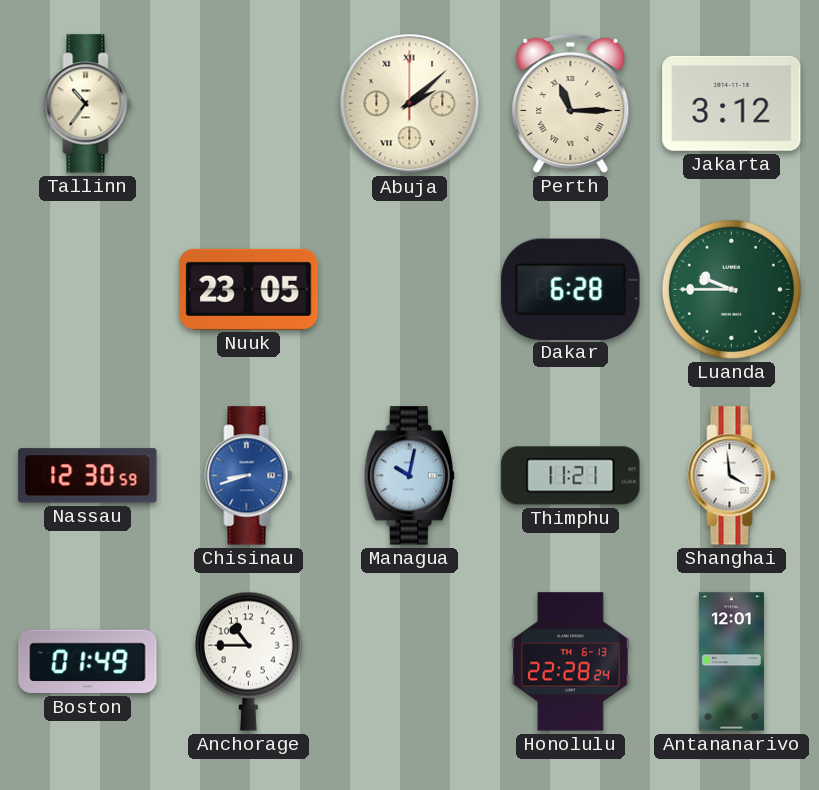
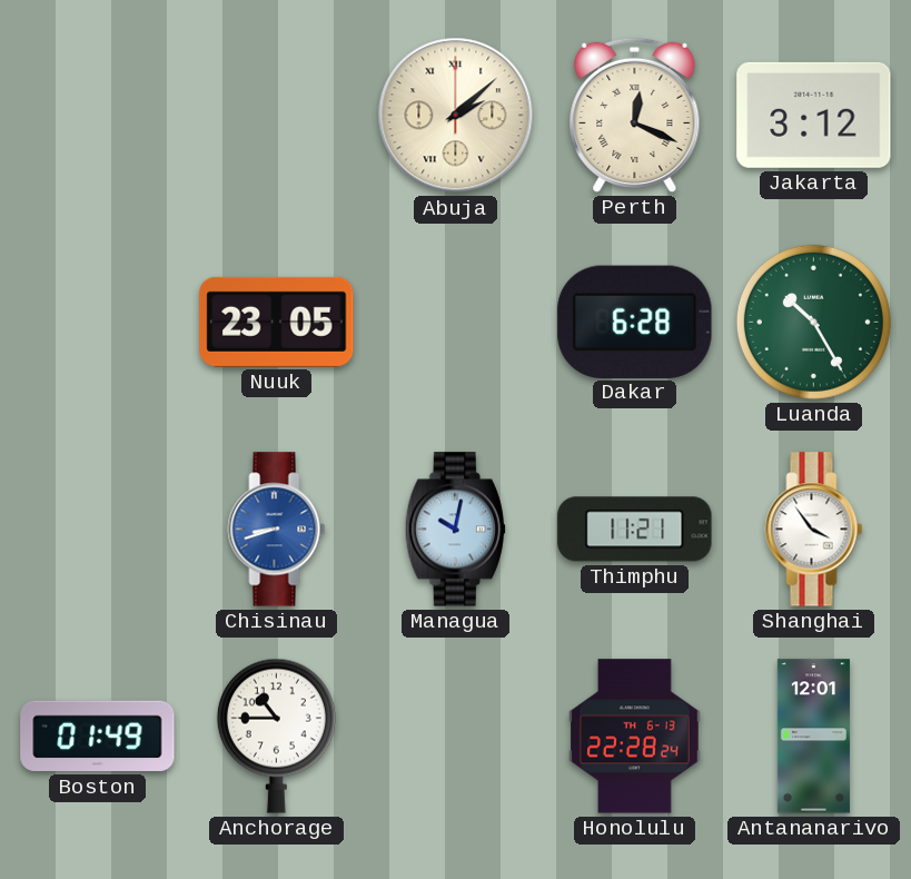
Tallinn: 10:36 -> none (88, 104)
Perth: 11:15 -> 12:19 (635, 115)
Luanda: 9:45 -> 10:25 (813, 322)
Nassau: 12:30 -> none (88, 476)
Shanghai: 3:59 -> 3:54 (814, 530)
